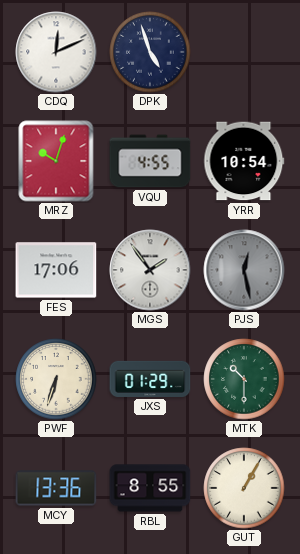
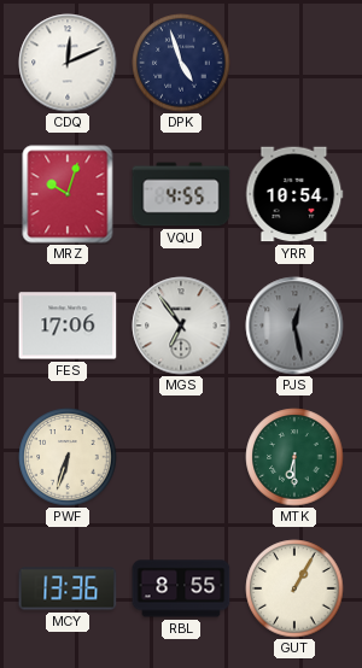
MGS: 1:54 -> 6:54 (181, 326)
JXS: 01:29 -> none (150, 379)
MTK: 10:30 -> 6:30 (294, 457)
